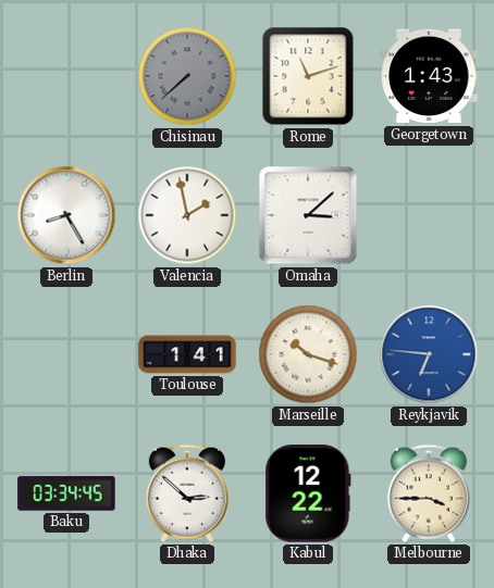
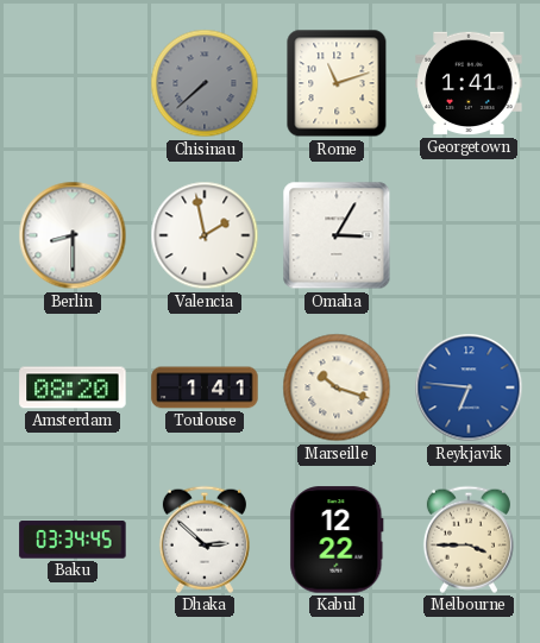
Georgetown: 1:43 -> 1:41 (469, 83)
Berlin: 8:25 -> 8:30 (73, 235)
Omaha: 3:08 -> 3:05 (337, 235)
Amsterdam: none -> 08:20 (73, 387)
